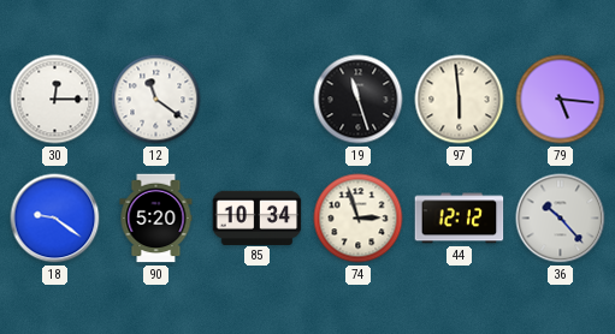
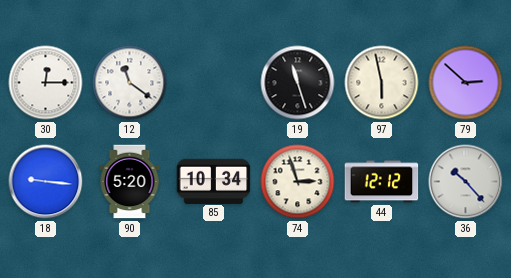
97: 5:59 -> 5:58 (382, 83)
79: 5:16 -> 2:52 (466, 83)
18: 9:21 -> 9:16 (46, 182)
